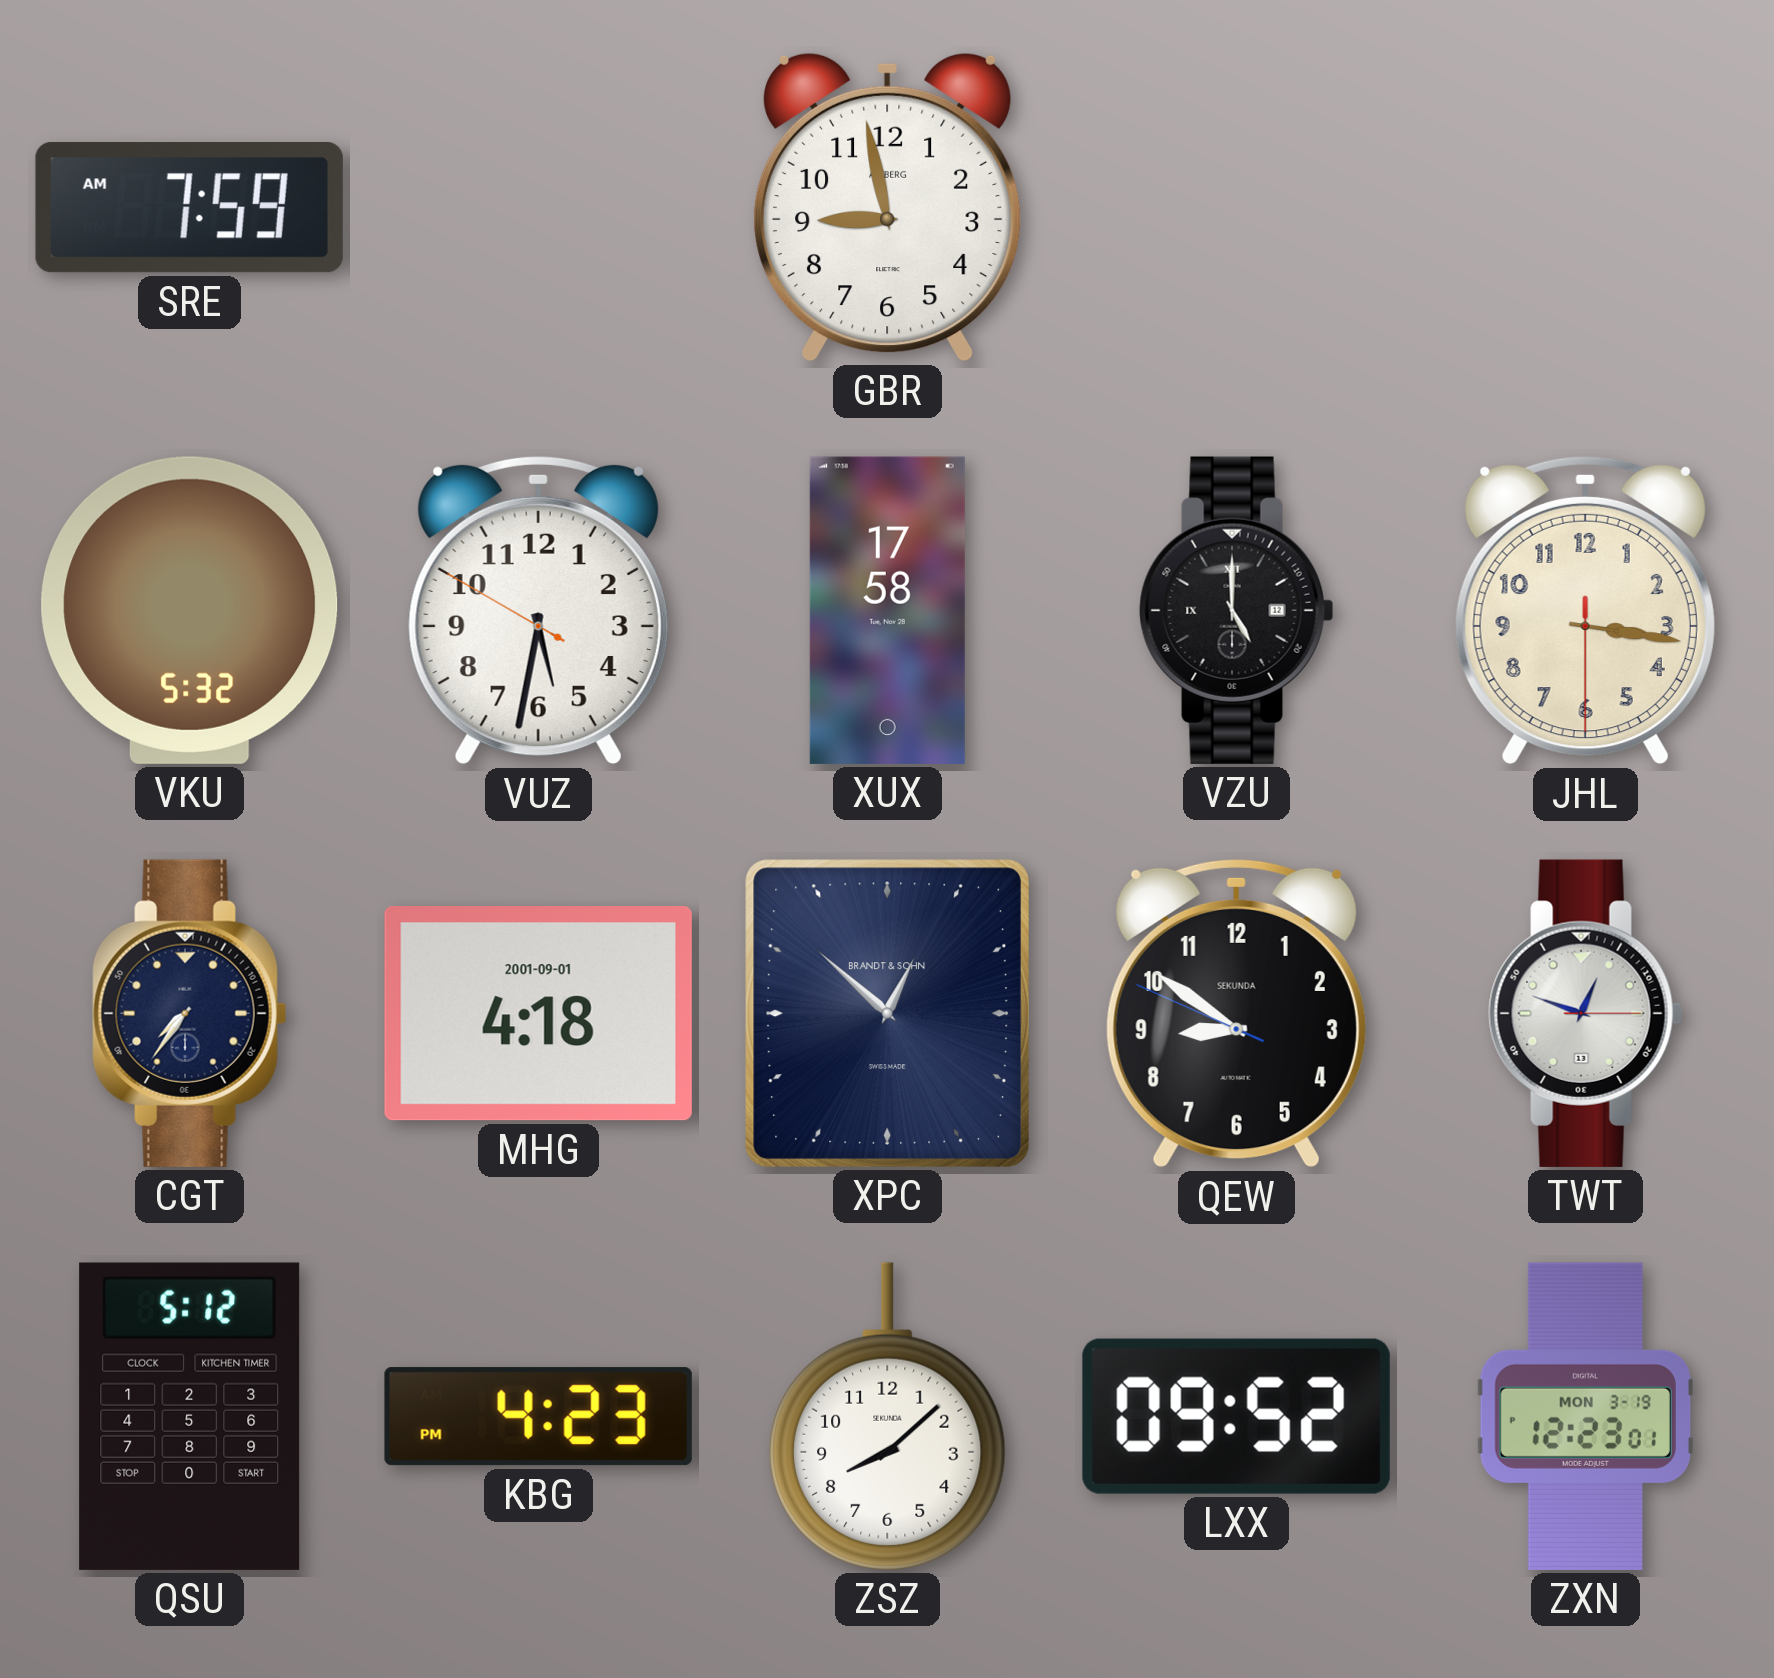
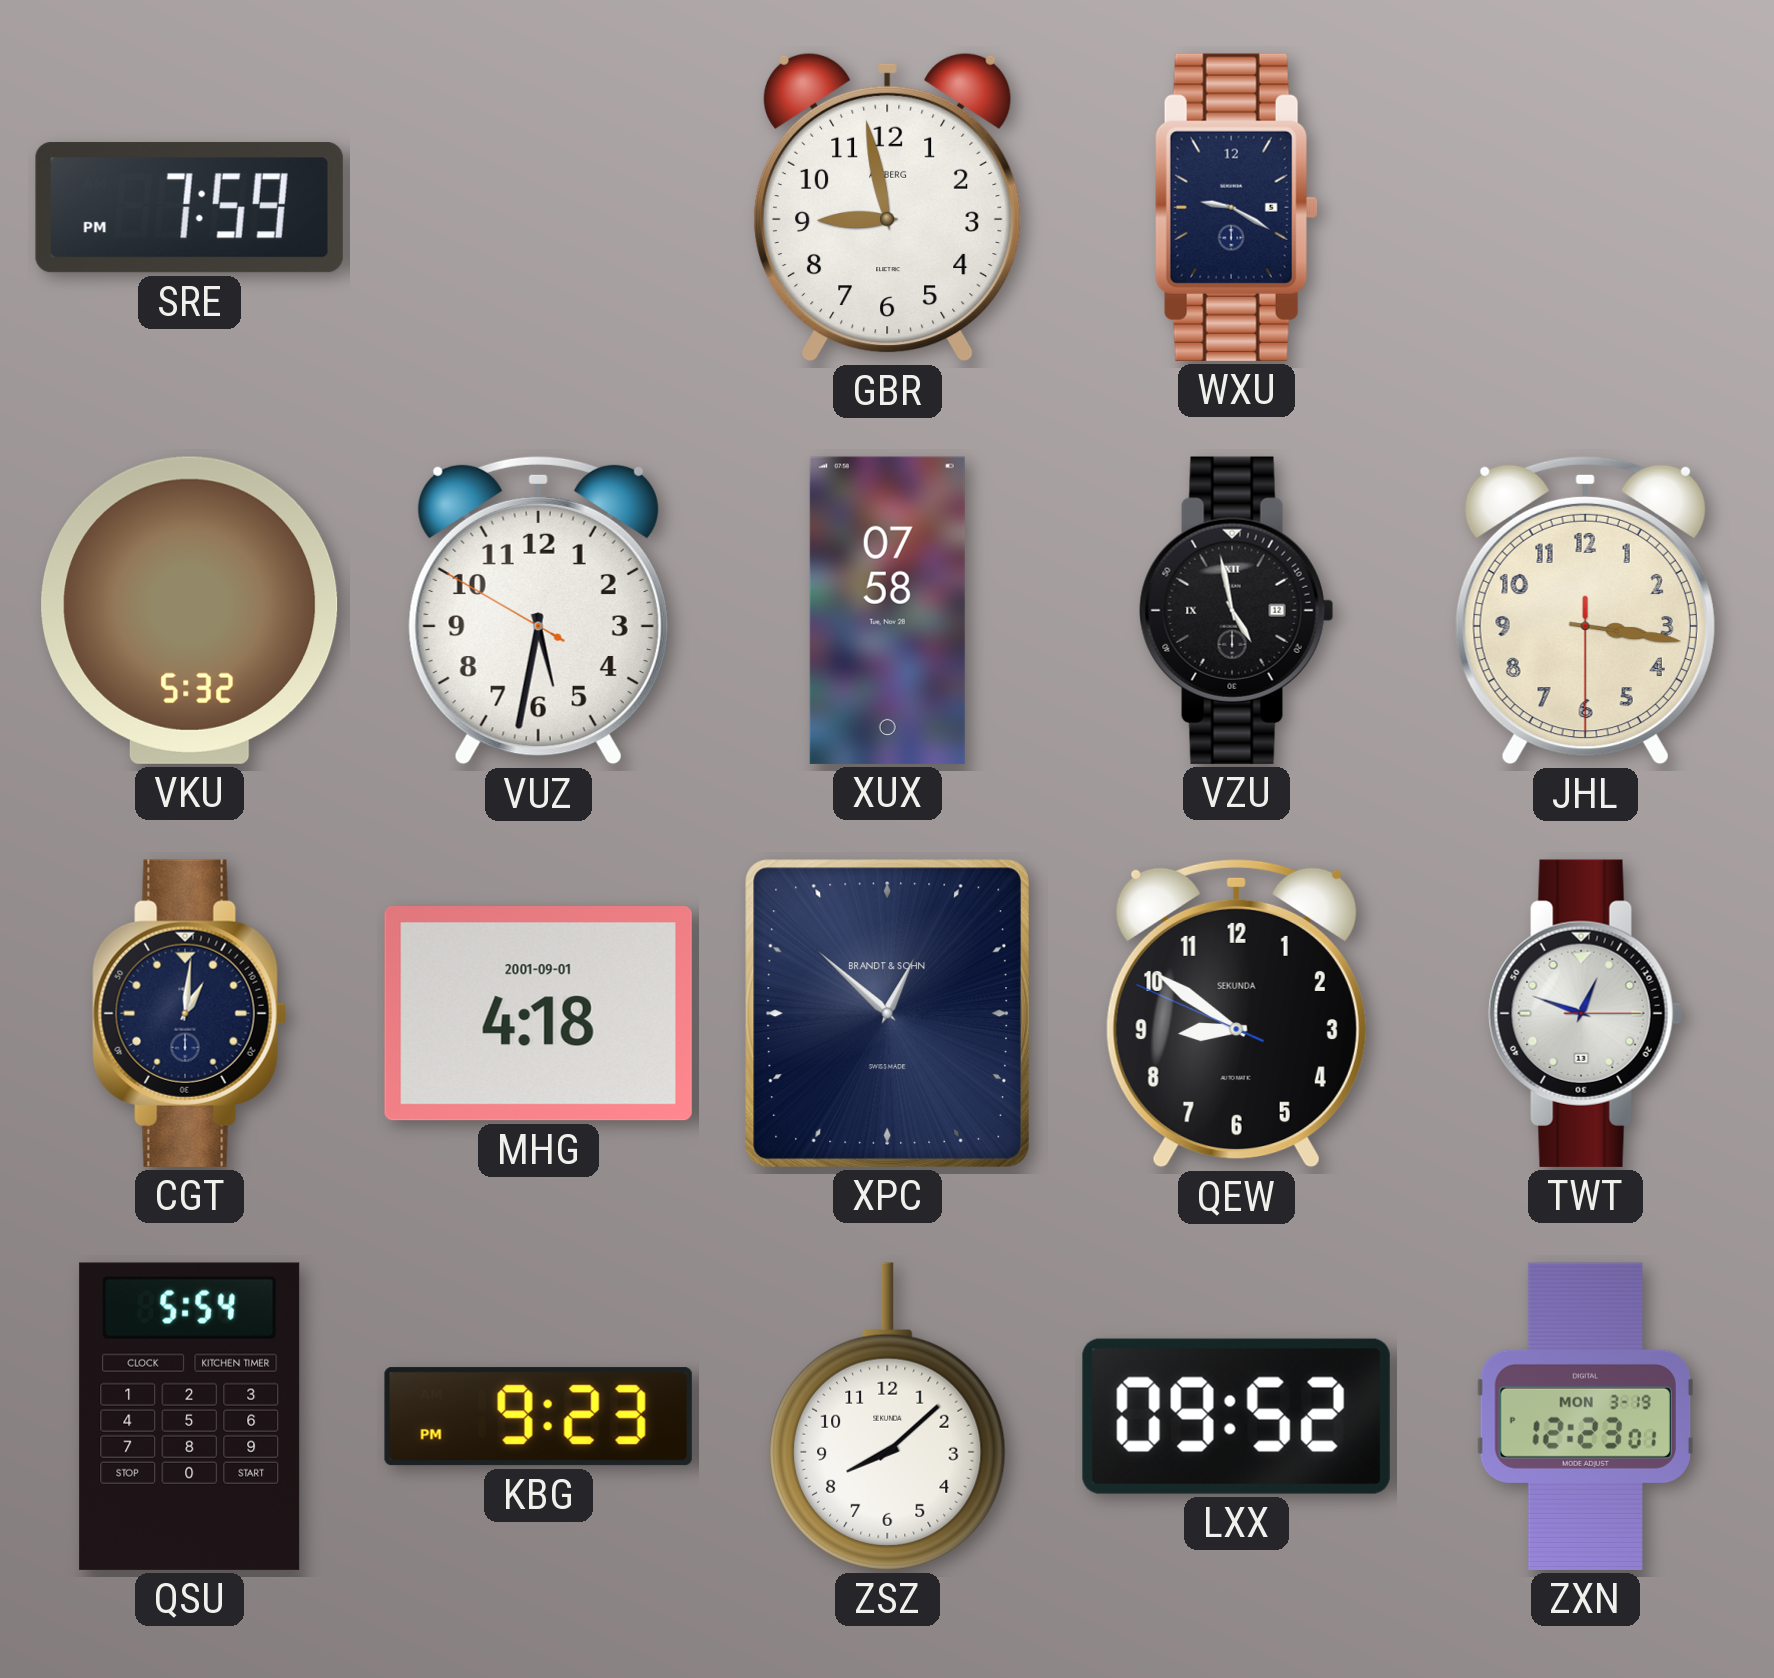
SRE: 7:59 AM -> 7:59 PM (189, 208)
WXU: none -> 9:20 (1236, 207)
XUX: 17:58 -> 07:58 (887, 610)
VZU: 5:00 -> 4:58 (1237, 610)
CGT: 7:36 -> 1:01 (190, 1013)
QSU: 5:12 -> 5:54 (190, 1416)
KBG: 4:23 -> 9:23 (538, 1417)
